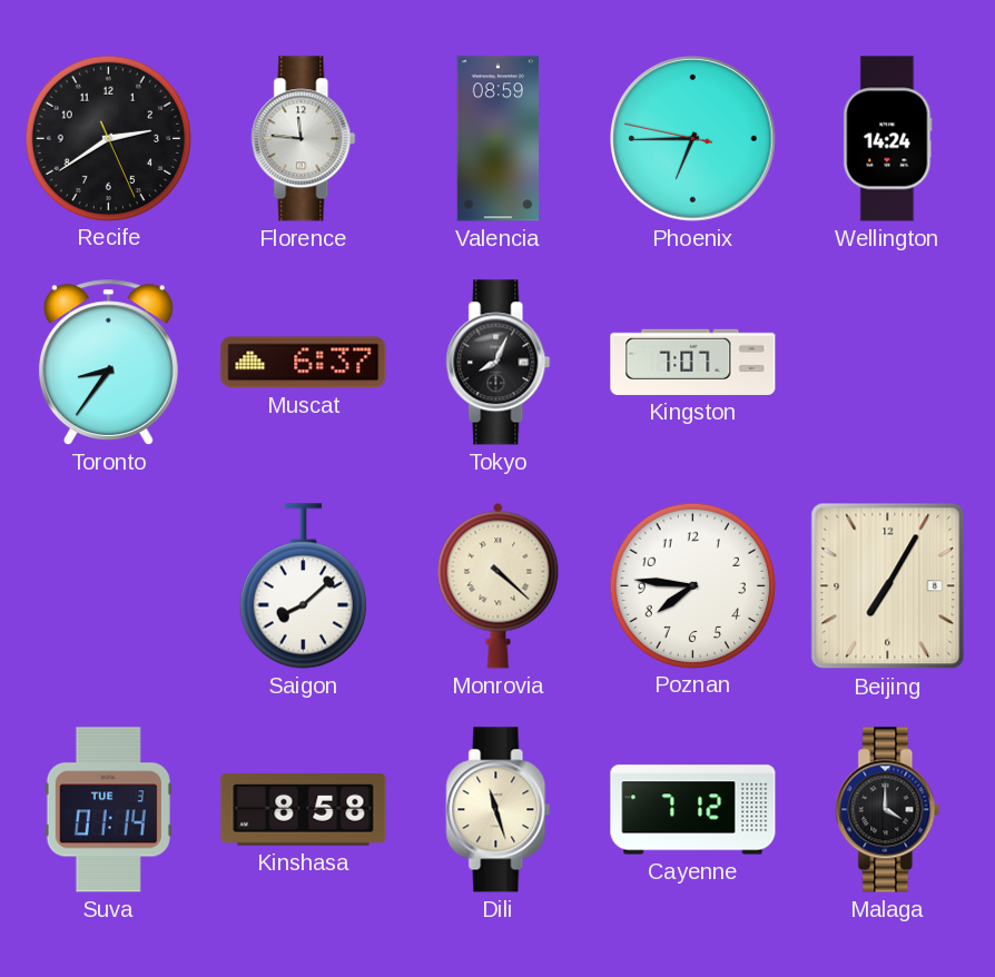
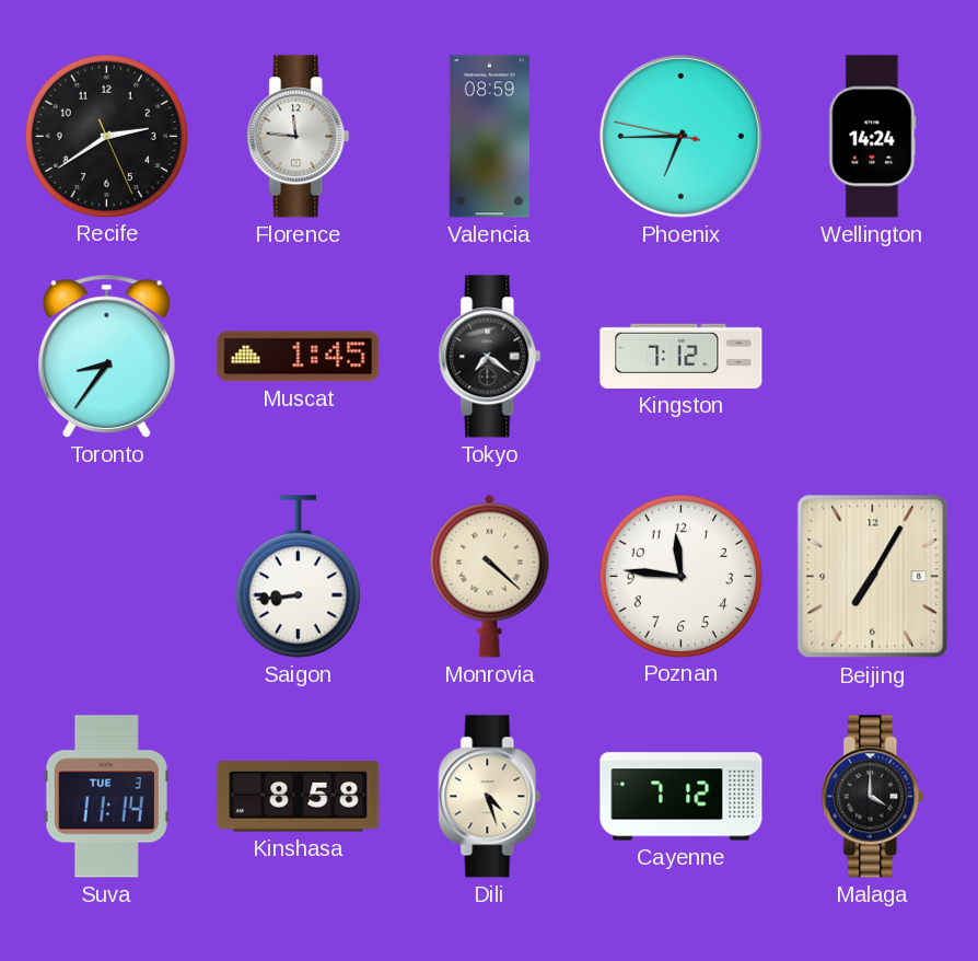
Muscat: 6:37 -> 1:45 (299, 357)
Tokyo: 8:04 -> 7:21 (490, 357)
Kingston: 7:07 -> 7:12 (682, 356)
Saigon: 8:08 -> 8:44 (298, 577)
Poznan: 7:46 -> 11:46 (680, 576)
Suva: 01:14 -> 11:14 (106, 797)
Dili: 11:27 -> 4:27 (490, 797)
